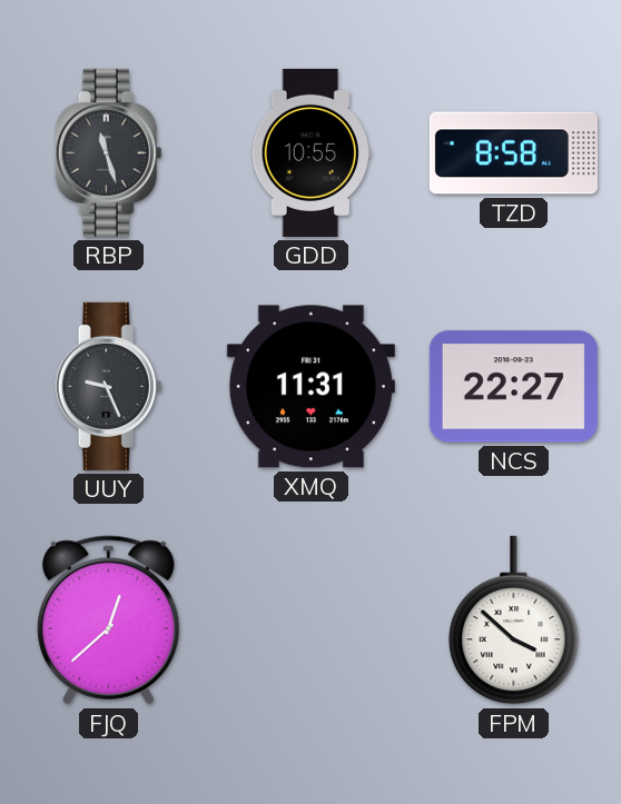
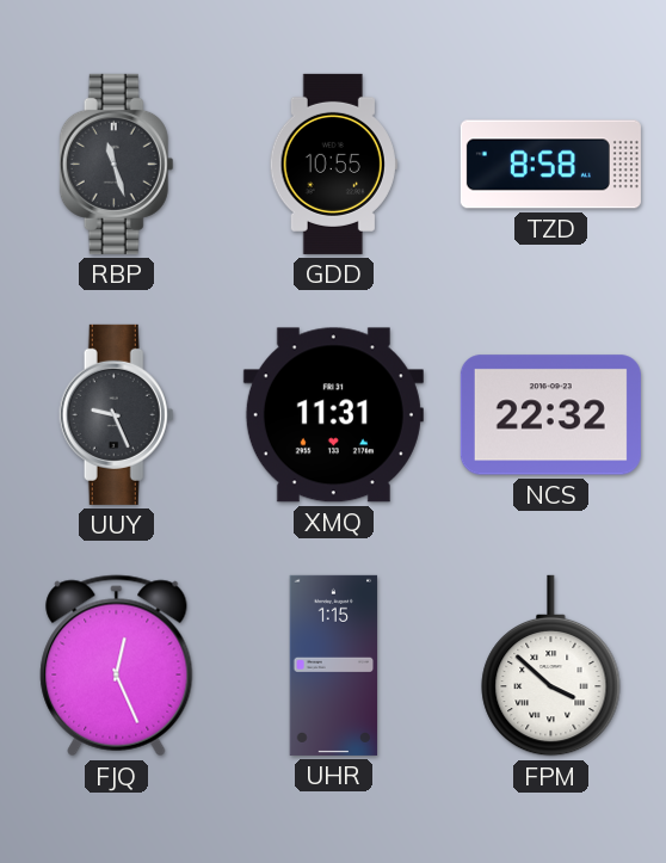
NCS: 22:27 -> 22:32 (550, 415)
FJQ: 12:38 -> 12:26 (117, 666)
UHR: none -> 1:15 (334, 665)
